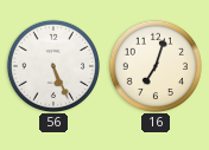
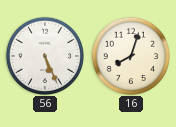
16: 7:03 -> 8:03 (130, 55)
